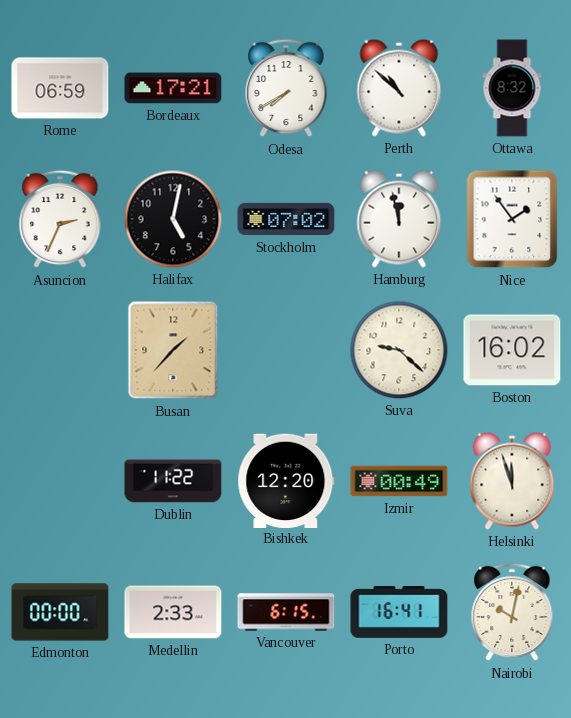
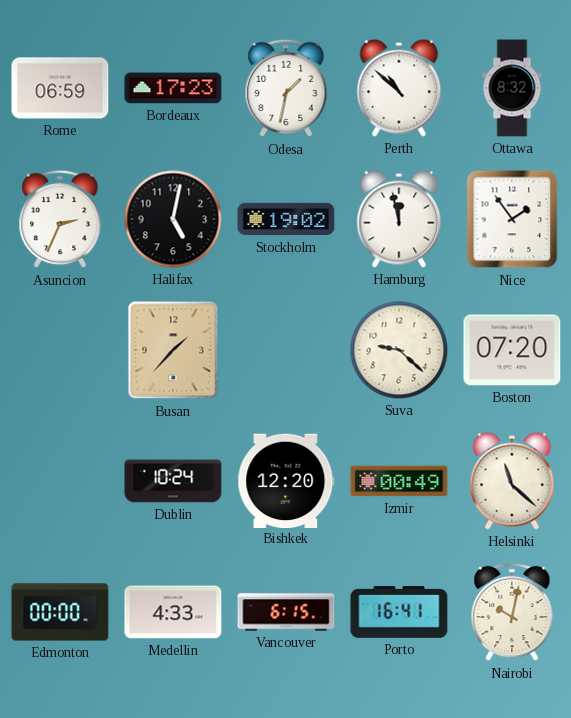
Bordeaux: 17:21 -> 17:23 (173, 88)
Odesa: 7:40 -> 1:32 (286, 88)
Stockholm: 07:02 -> 19:02 (286, 219)
Boston: 16:02 -> 07:20 (512, 350)
Dublin: 11:22 -> 10:24 (173, 481)
Helsinki: 11:57 -> 11:22 (512, 481)
Medellin: 2:33 -> 4:33 (173, 612)
